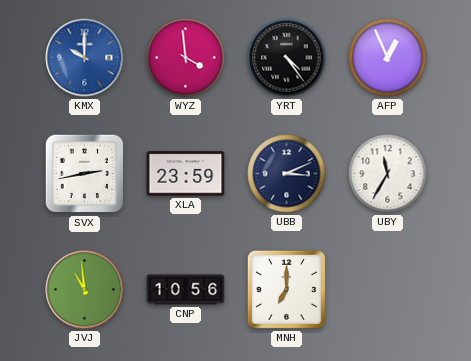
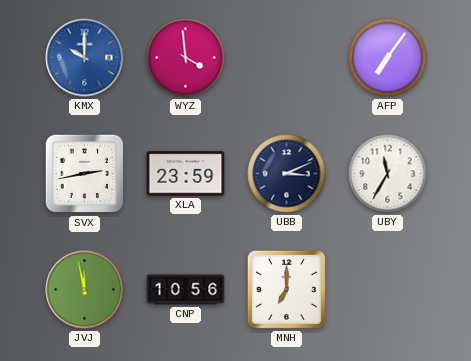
YRT: 4:24 -> none (287, 58)
AFP: 12:56 -> 7:06 (388, 58)
JVJ: 10:59 -> 11:58 (85, 290)
